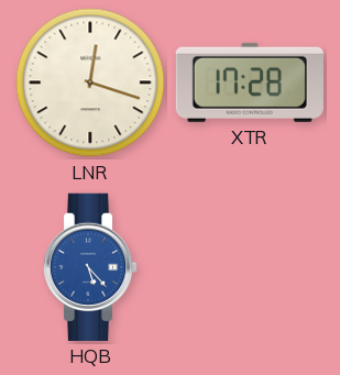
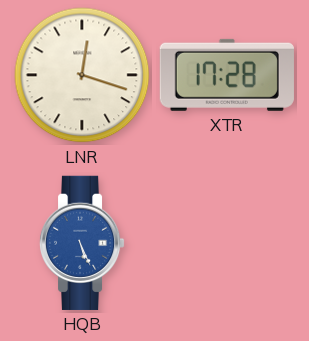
HQB: 5:23 -> 5:26 (82, 243)
